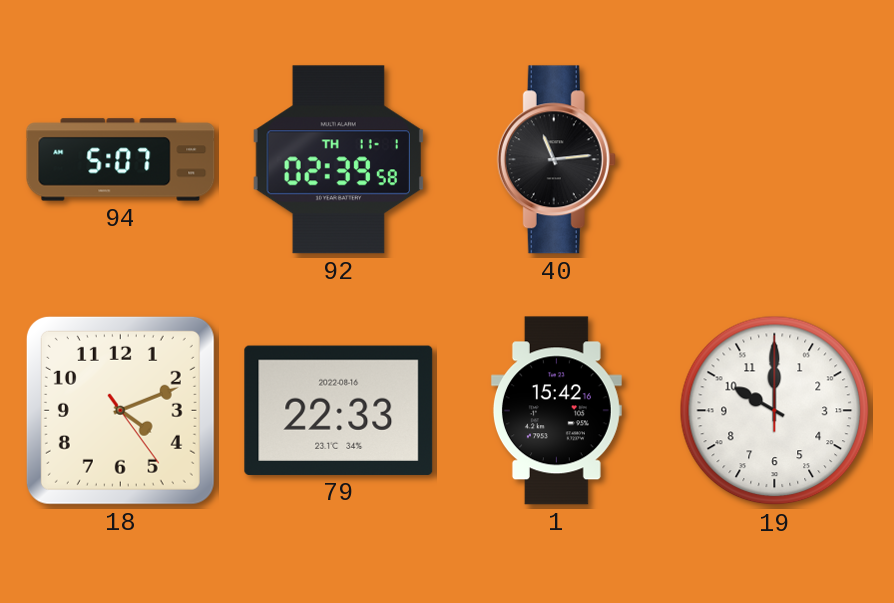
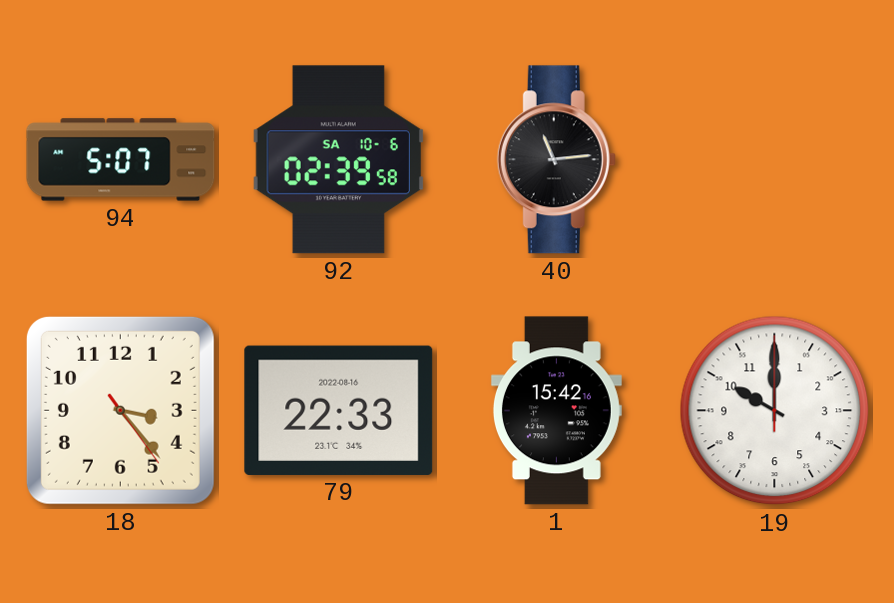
92 date: TH 11-1 -> SA 10-6 (338, 160)
18: 4:11 -> 3:23 (120, 410)
